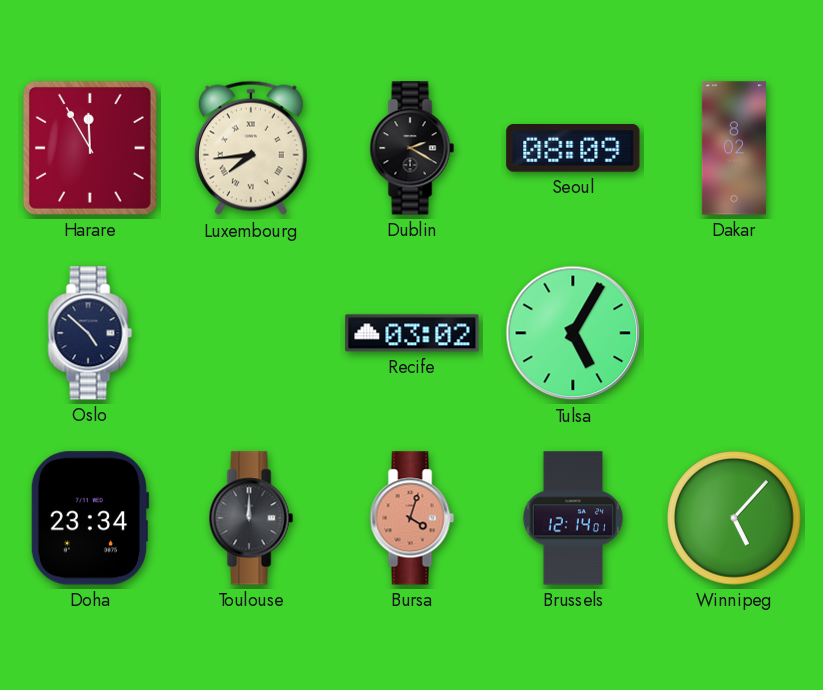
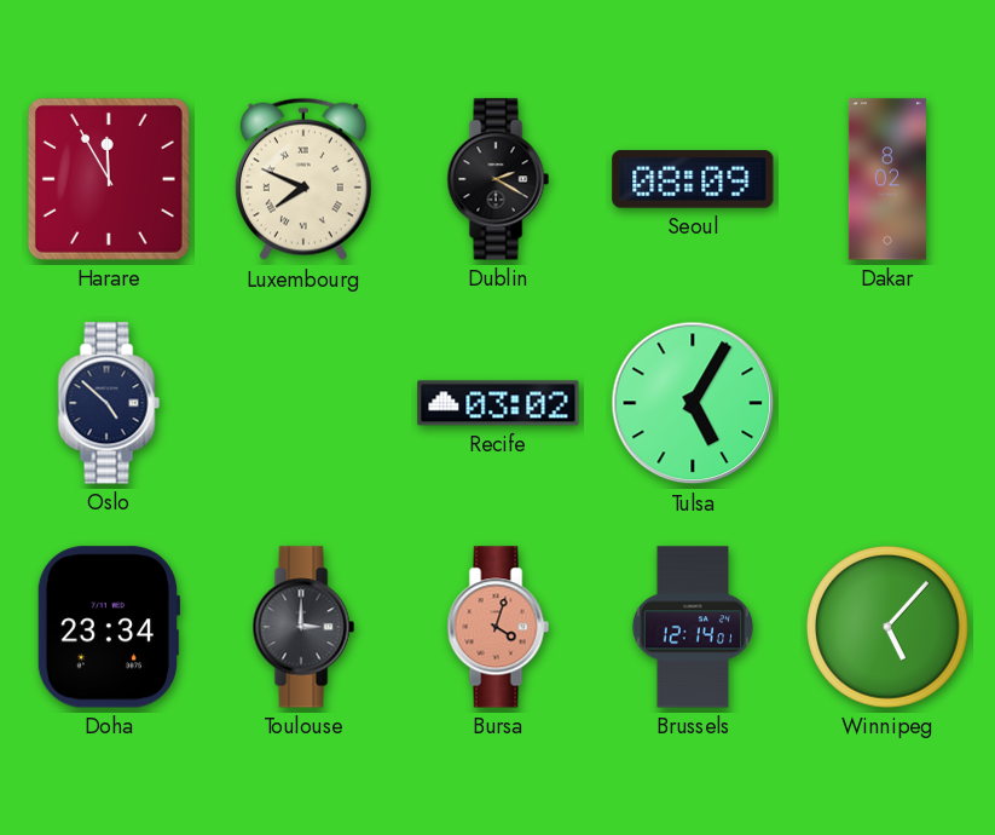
Luxembourg: 7:44 -> 7:49 (303, 179)
Toulouse: 12:00 -> 3:00 (303, 627)
